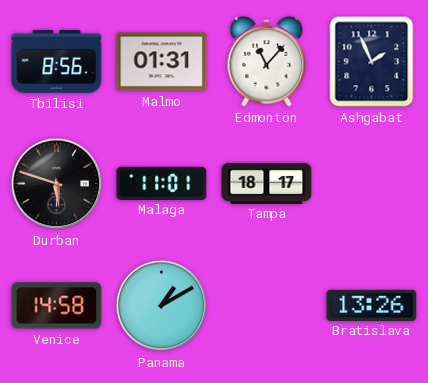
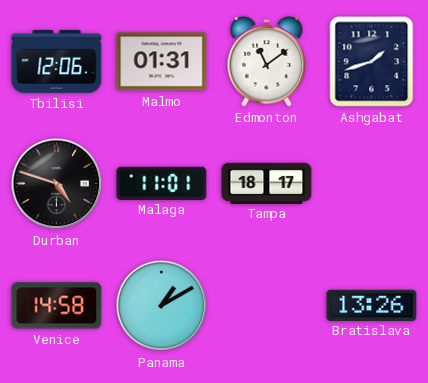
Tbilisi: 8:56 -> 12:06 (57, 61)
Edmonton: 11:07 -> 11:09 (267, 62)
Ashgabat: 1:56 -> 1:42 (372, 62)
Durban: 5:48 -> 4:48 (57, 184)
